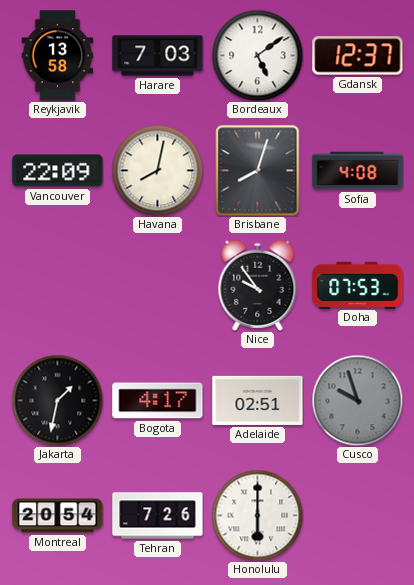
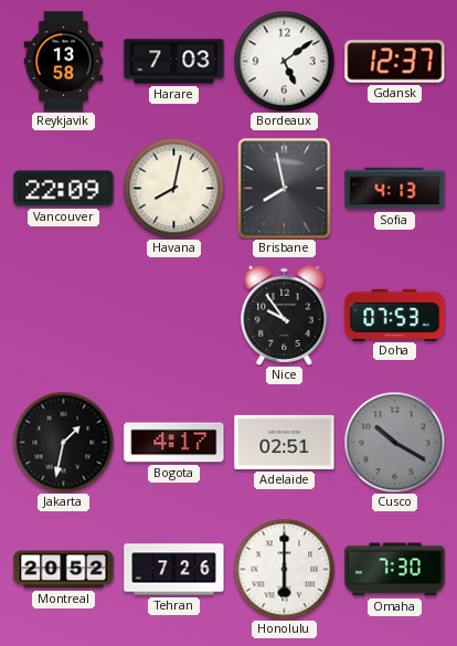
Brisbane: 8:03 -> 7:58 (285, 189)
Sofia: 4:08 -> 4:13 (395, 189)
Cusco: 9:57 -> 10:20 (394, 442)
Montreal: 20:54 -> 20:52 (64, 570)
Omaha: none -> 7:30 (395, 570)
